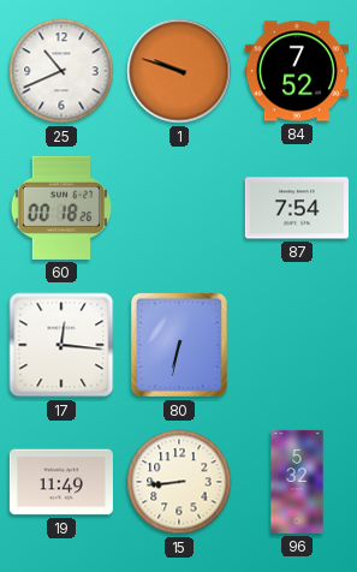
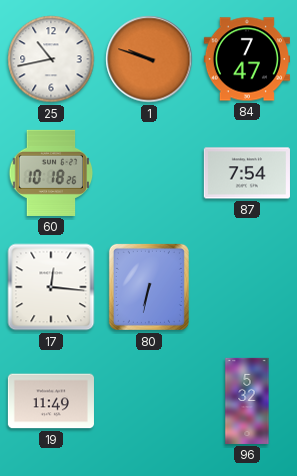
25: 10:41 -> 10:43 (51, 59)
84: 7:52 -> 7:47 (247, 59)
60: 00:18 -> 10:18 (51, 173)
15: 8:44 -> none (179, 482)
